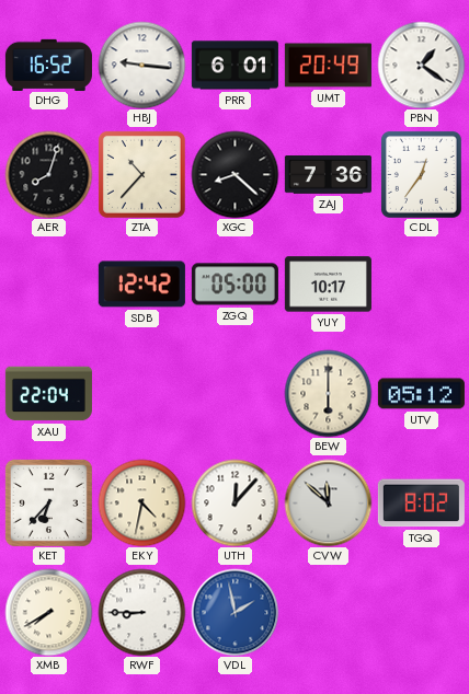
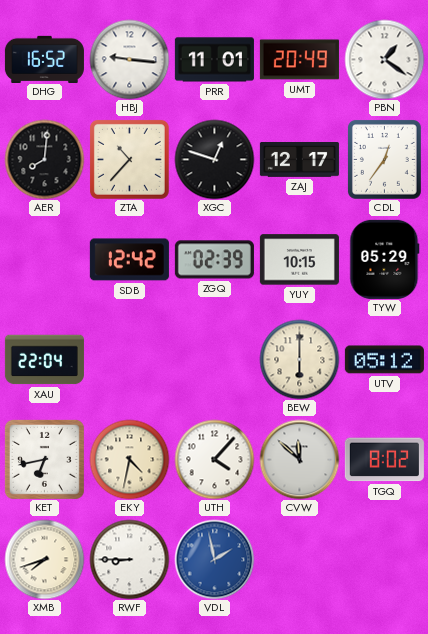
PRR: 6:01 -> 11:01 (214, 60)
AER: 8:03 -> 8:01 (44, 159)
XGC: 8:22 -> 12:48 (214, 159)
ZAJ: 7:36 -> 12:17 (299, 160)
ZGQ: 05:00 -> 02:39 (214, 260)
YUY: 10:17 -> 10:15 (299, 260)
TYW: none -> 05:29 (385, 259)
KET: 6:37 -> 6:43 (44, 459)
UTH: 12:07 -> 4:07 (214, 459)
XMB: 7:40 -> 7:42 (44, 559)
